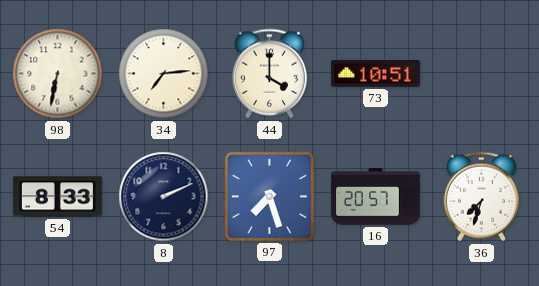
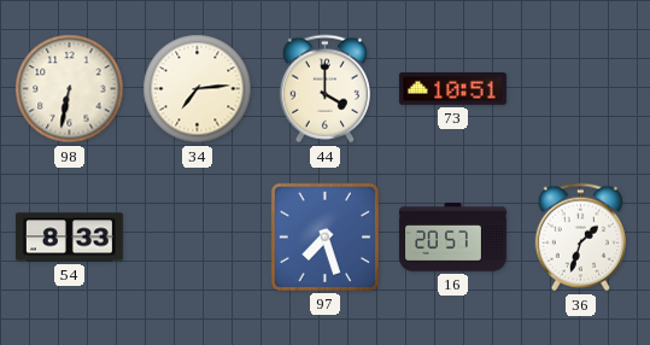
8: 2:11 -> none (164, 197)
36: 7:33 -> 1:33 (580, 238)
